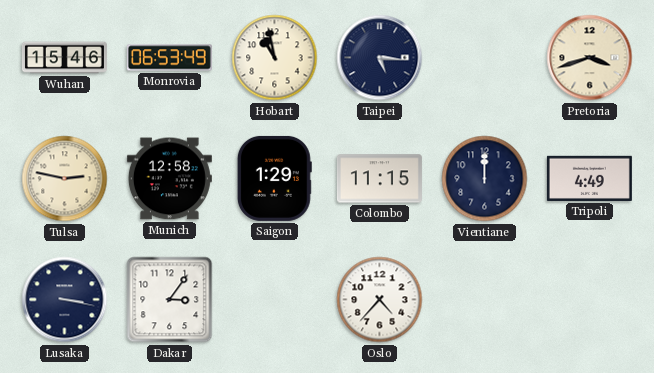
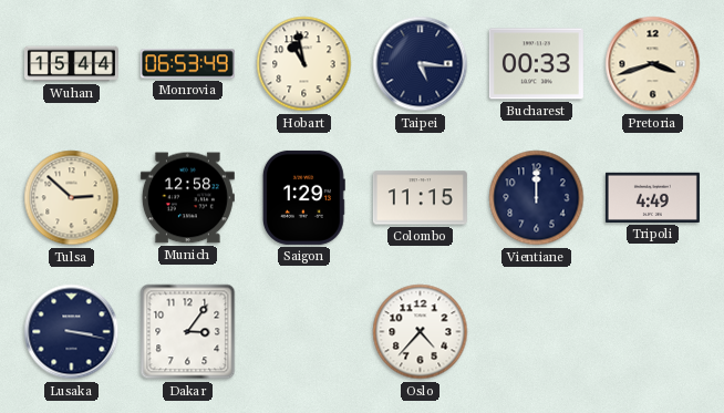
Wuhan: 15:46 -> 15:44 (71, 64)
Bucharest: none -> 00:33 (536, 64)
Tulsa: 2:47 -> 2:52 (72, 198)
